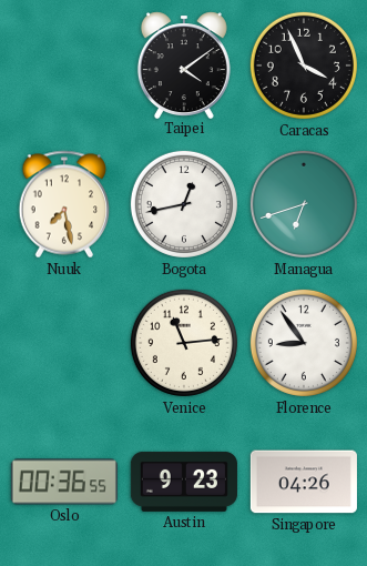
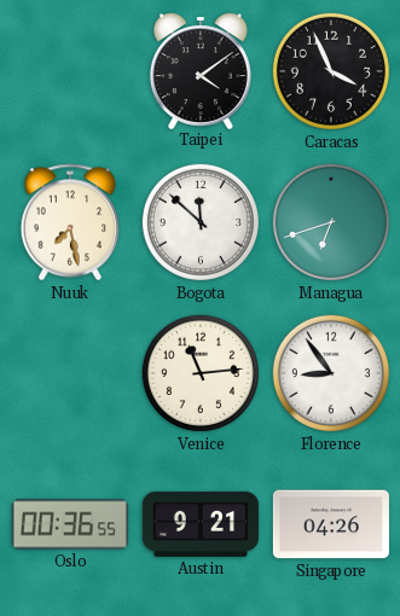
Bogota: 12:43 -> 11:52 (201, 222)
Austin: 9:23 -> 9:21 (201, 524)
